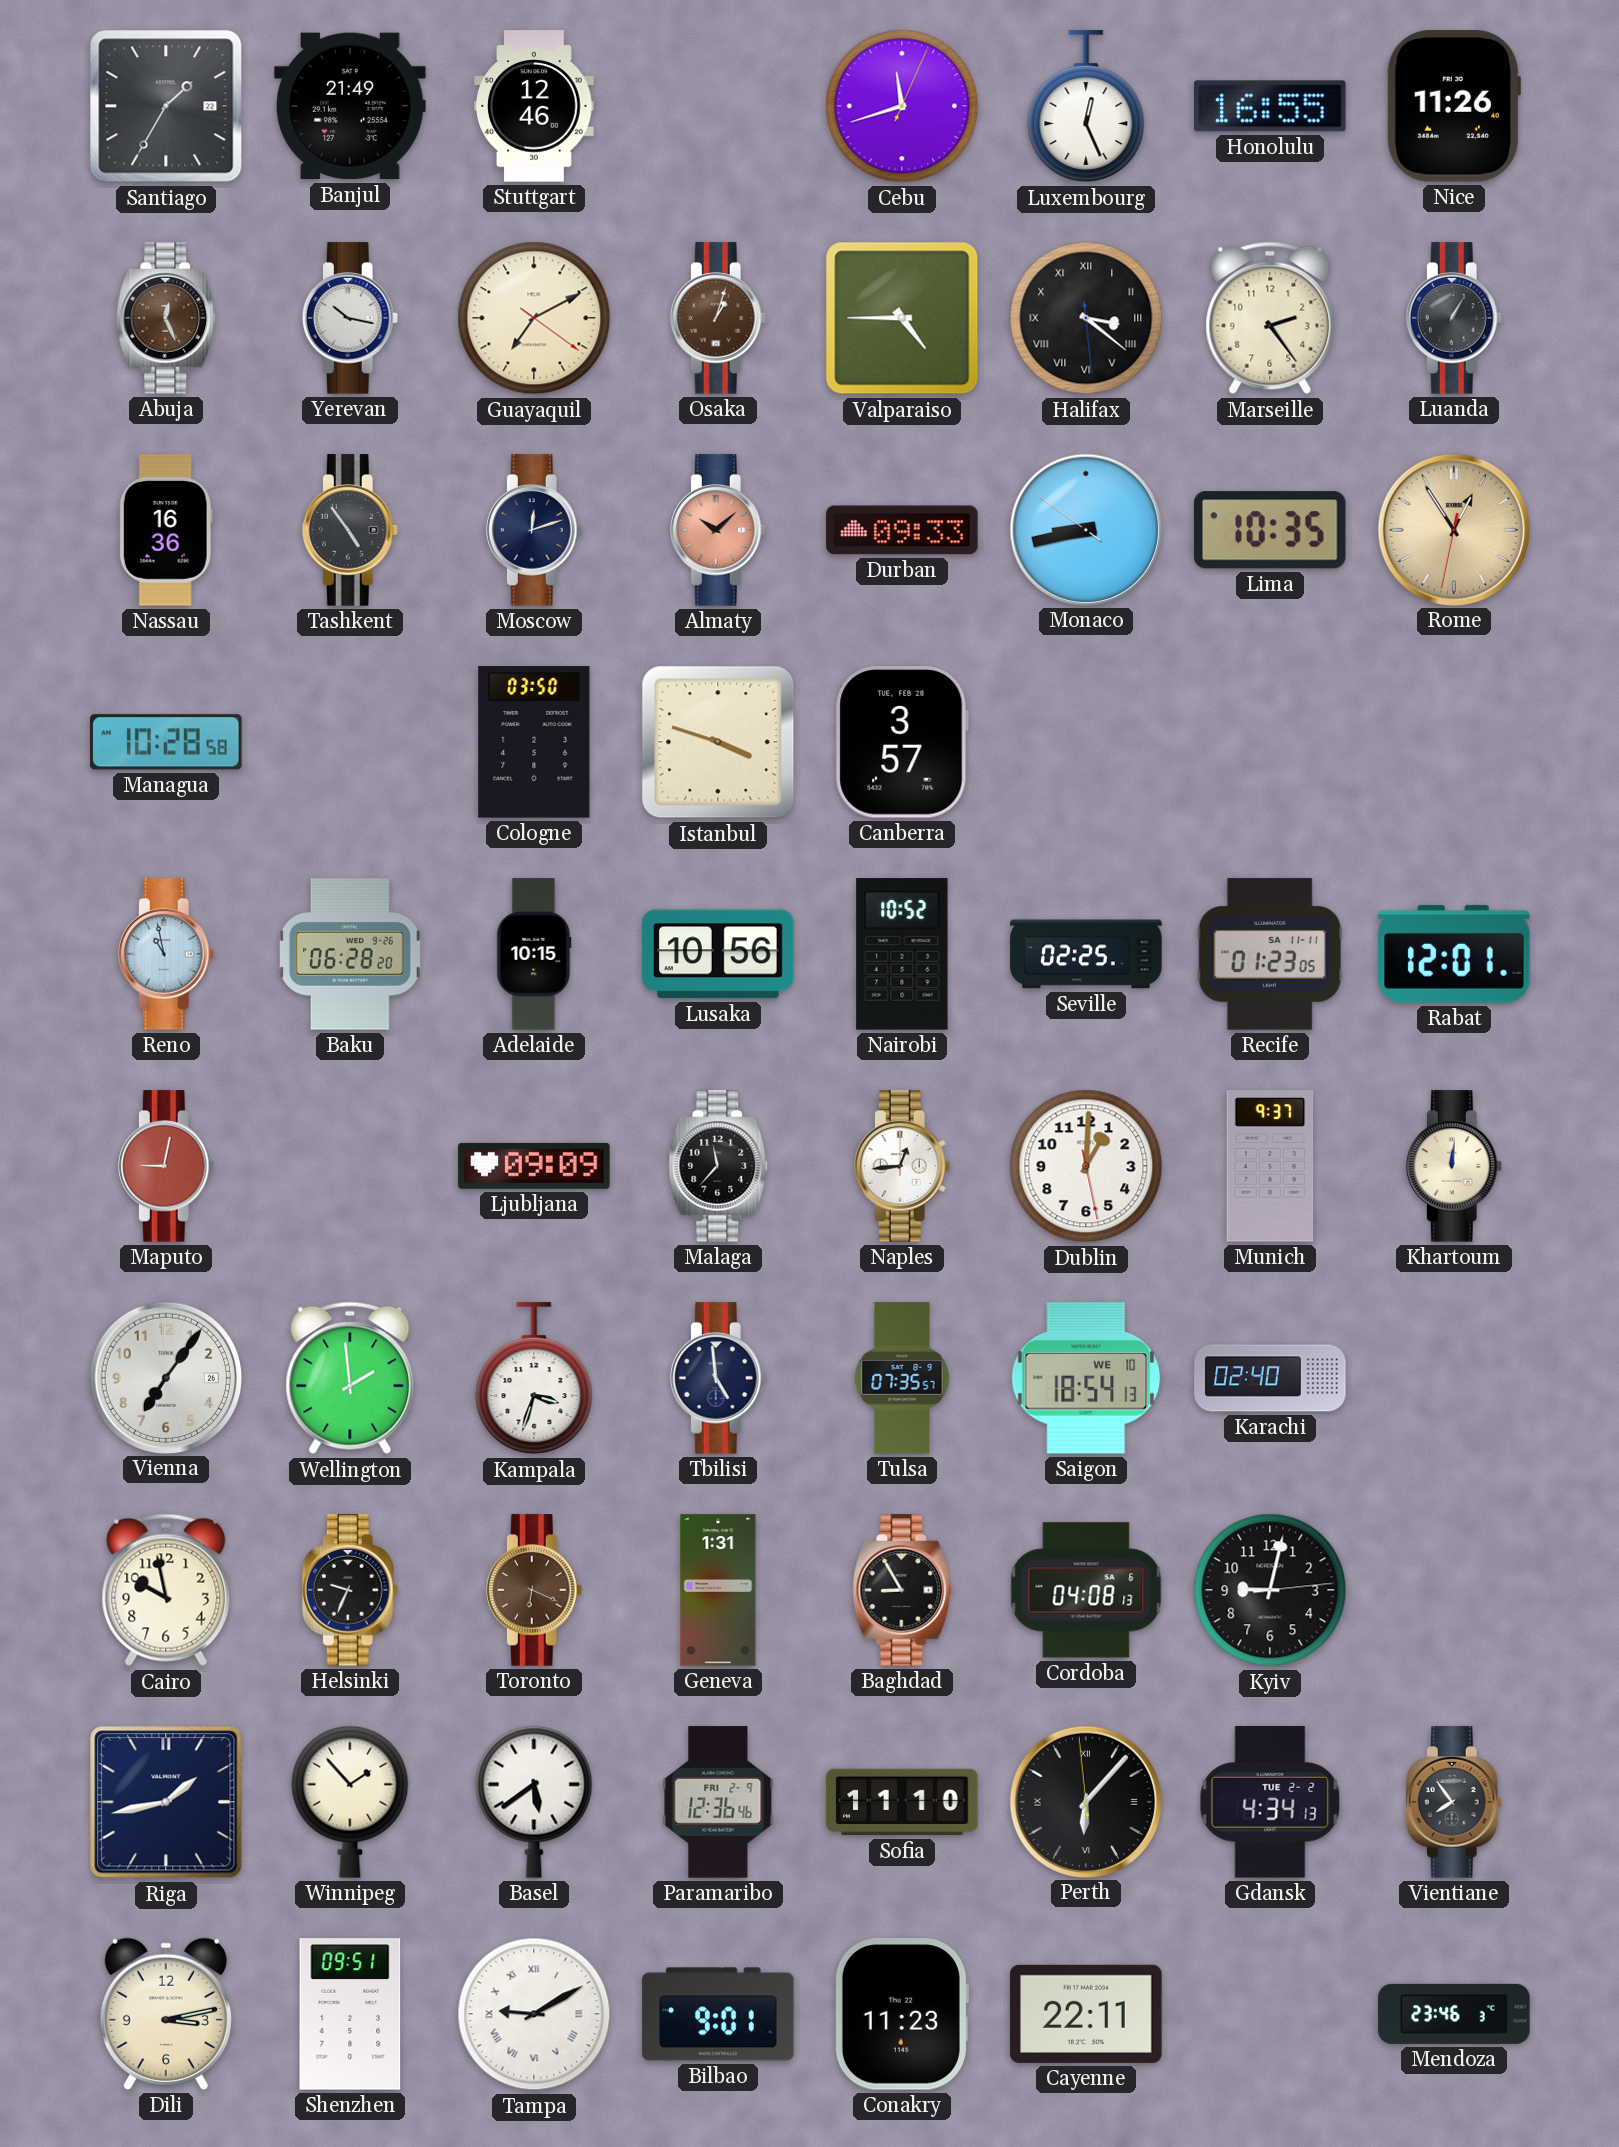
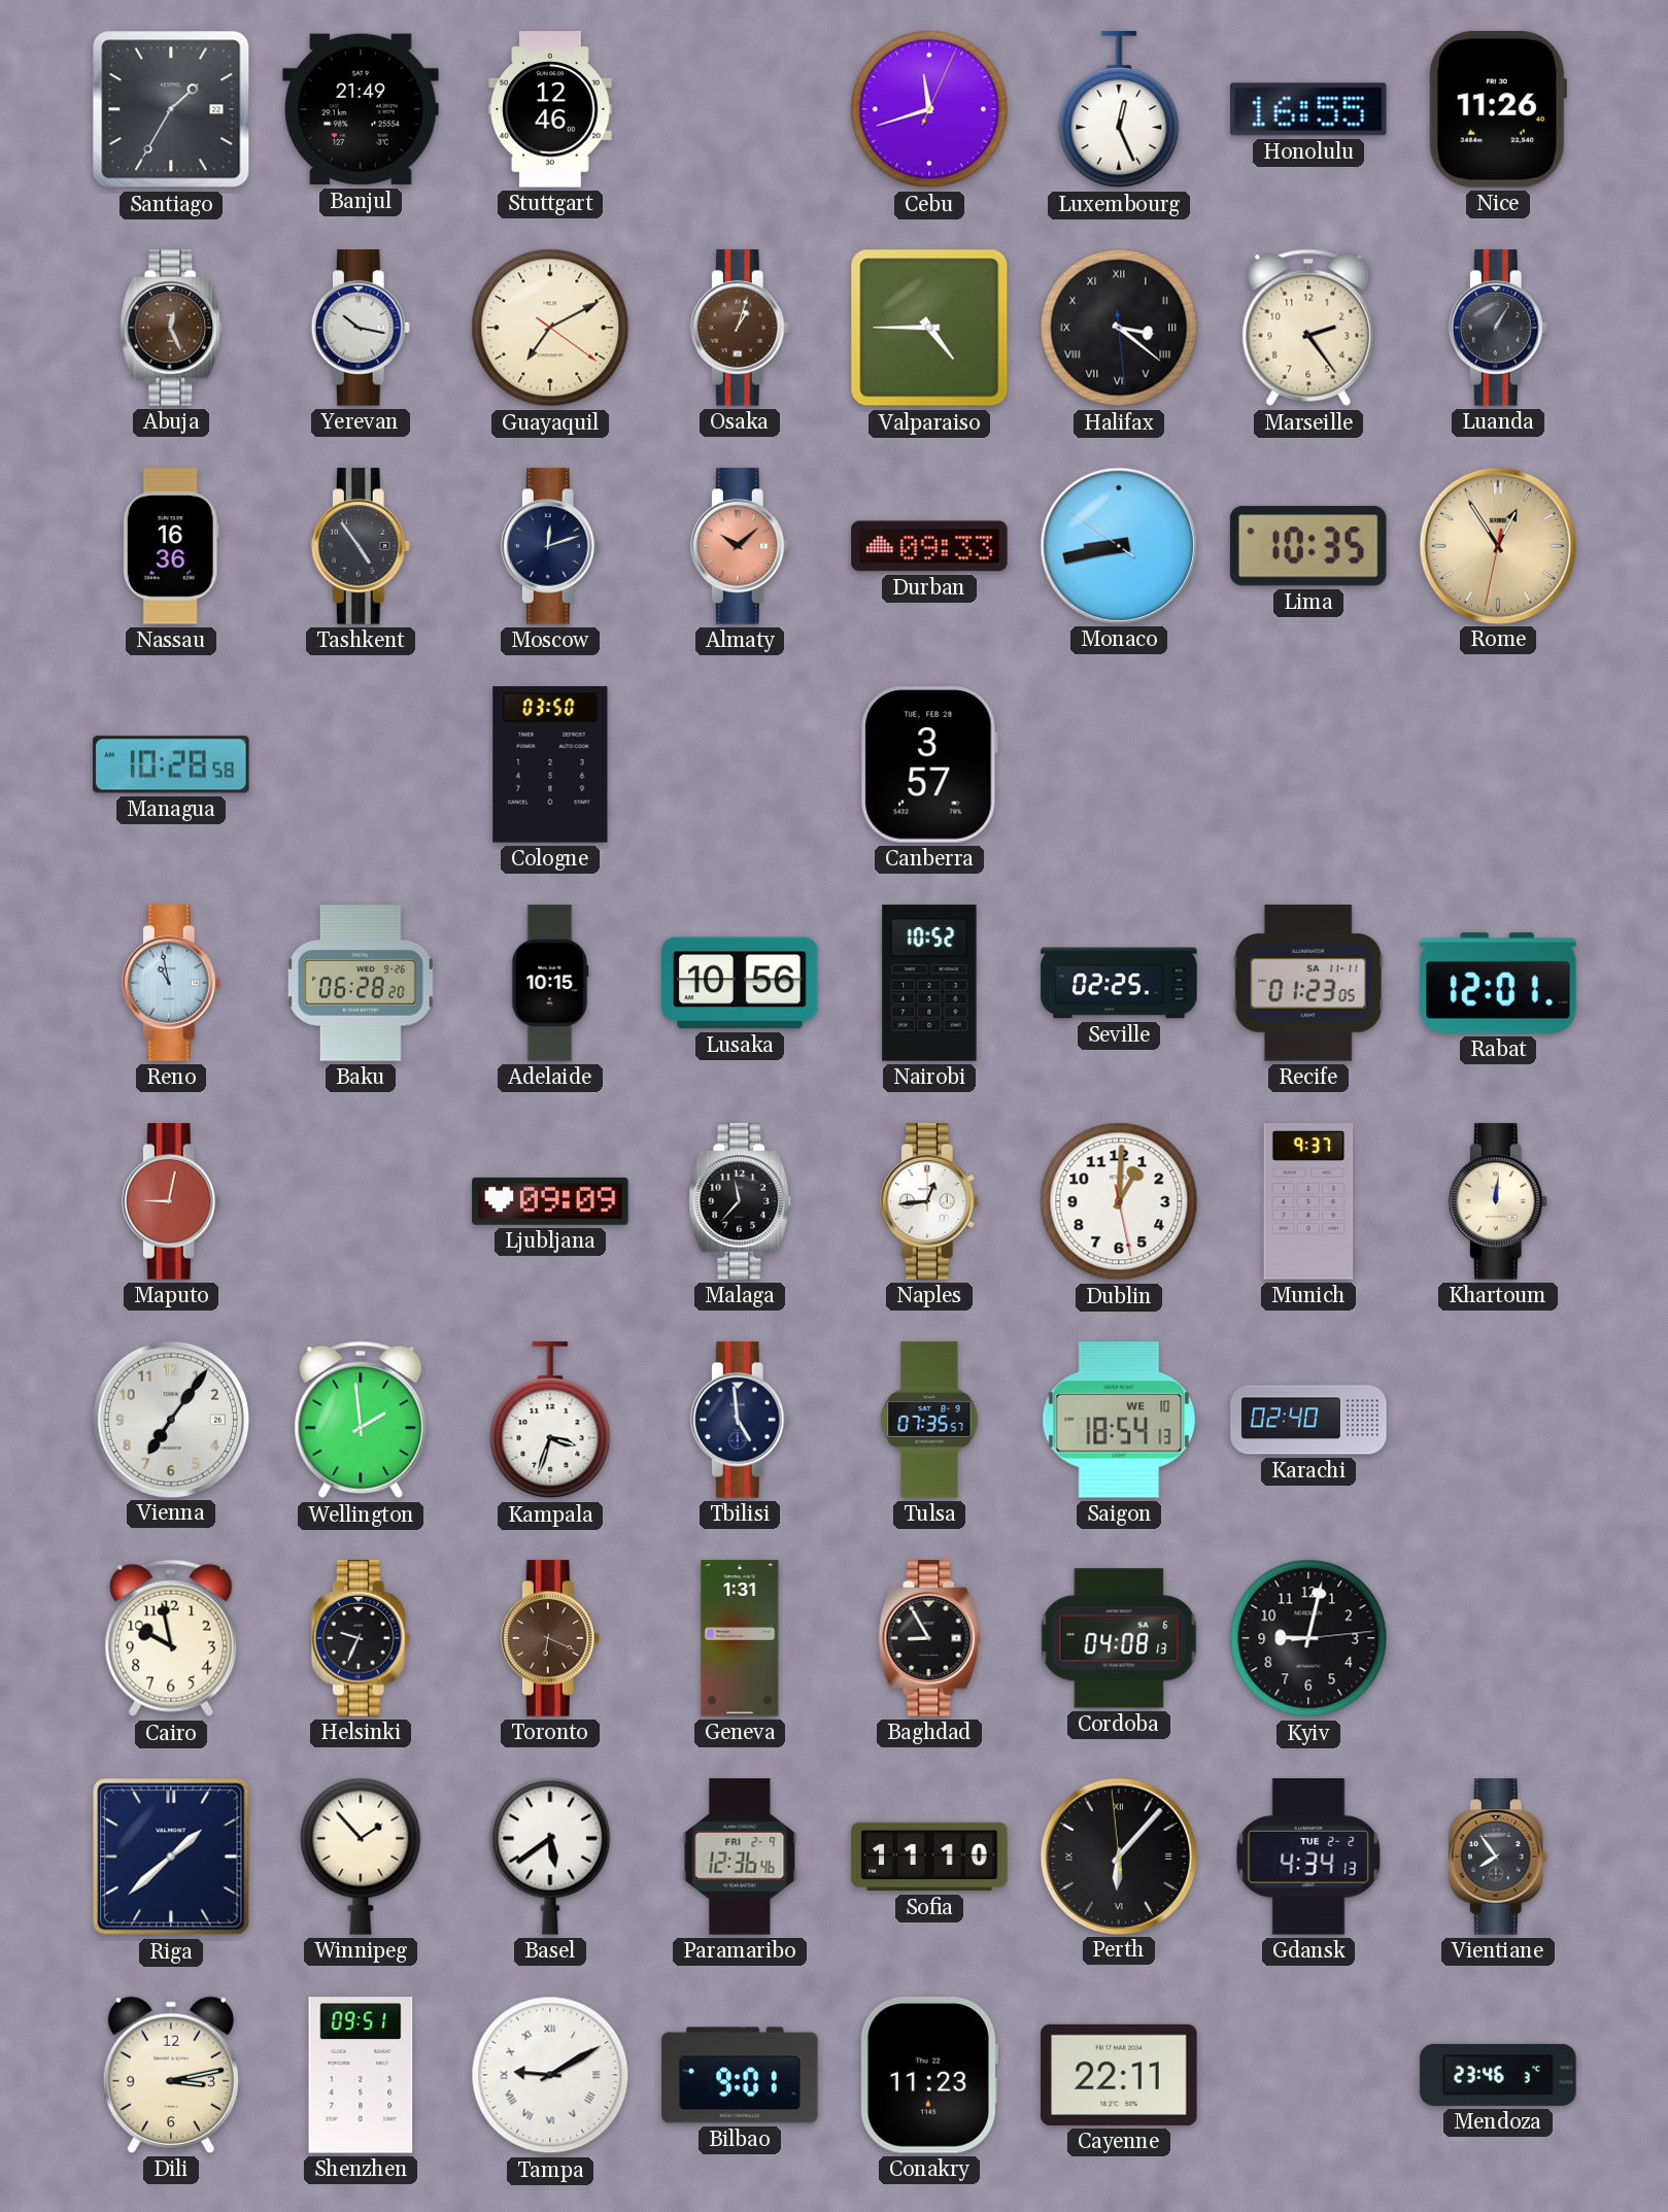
Istanbul: 3:48 -> none (718, 742)
Riga: 1:43 -> 1:38 (171, 1857)
